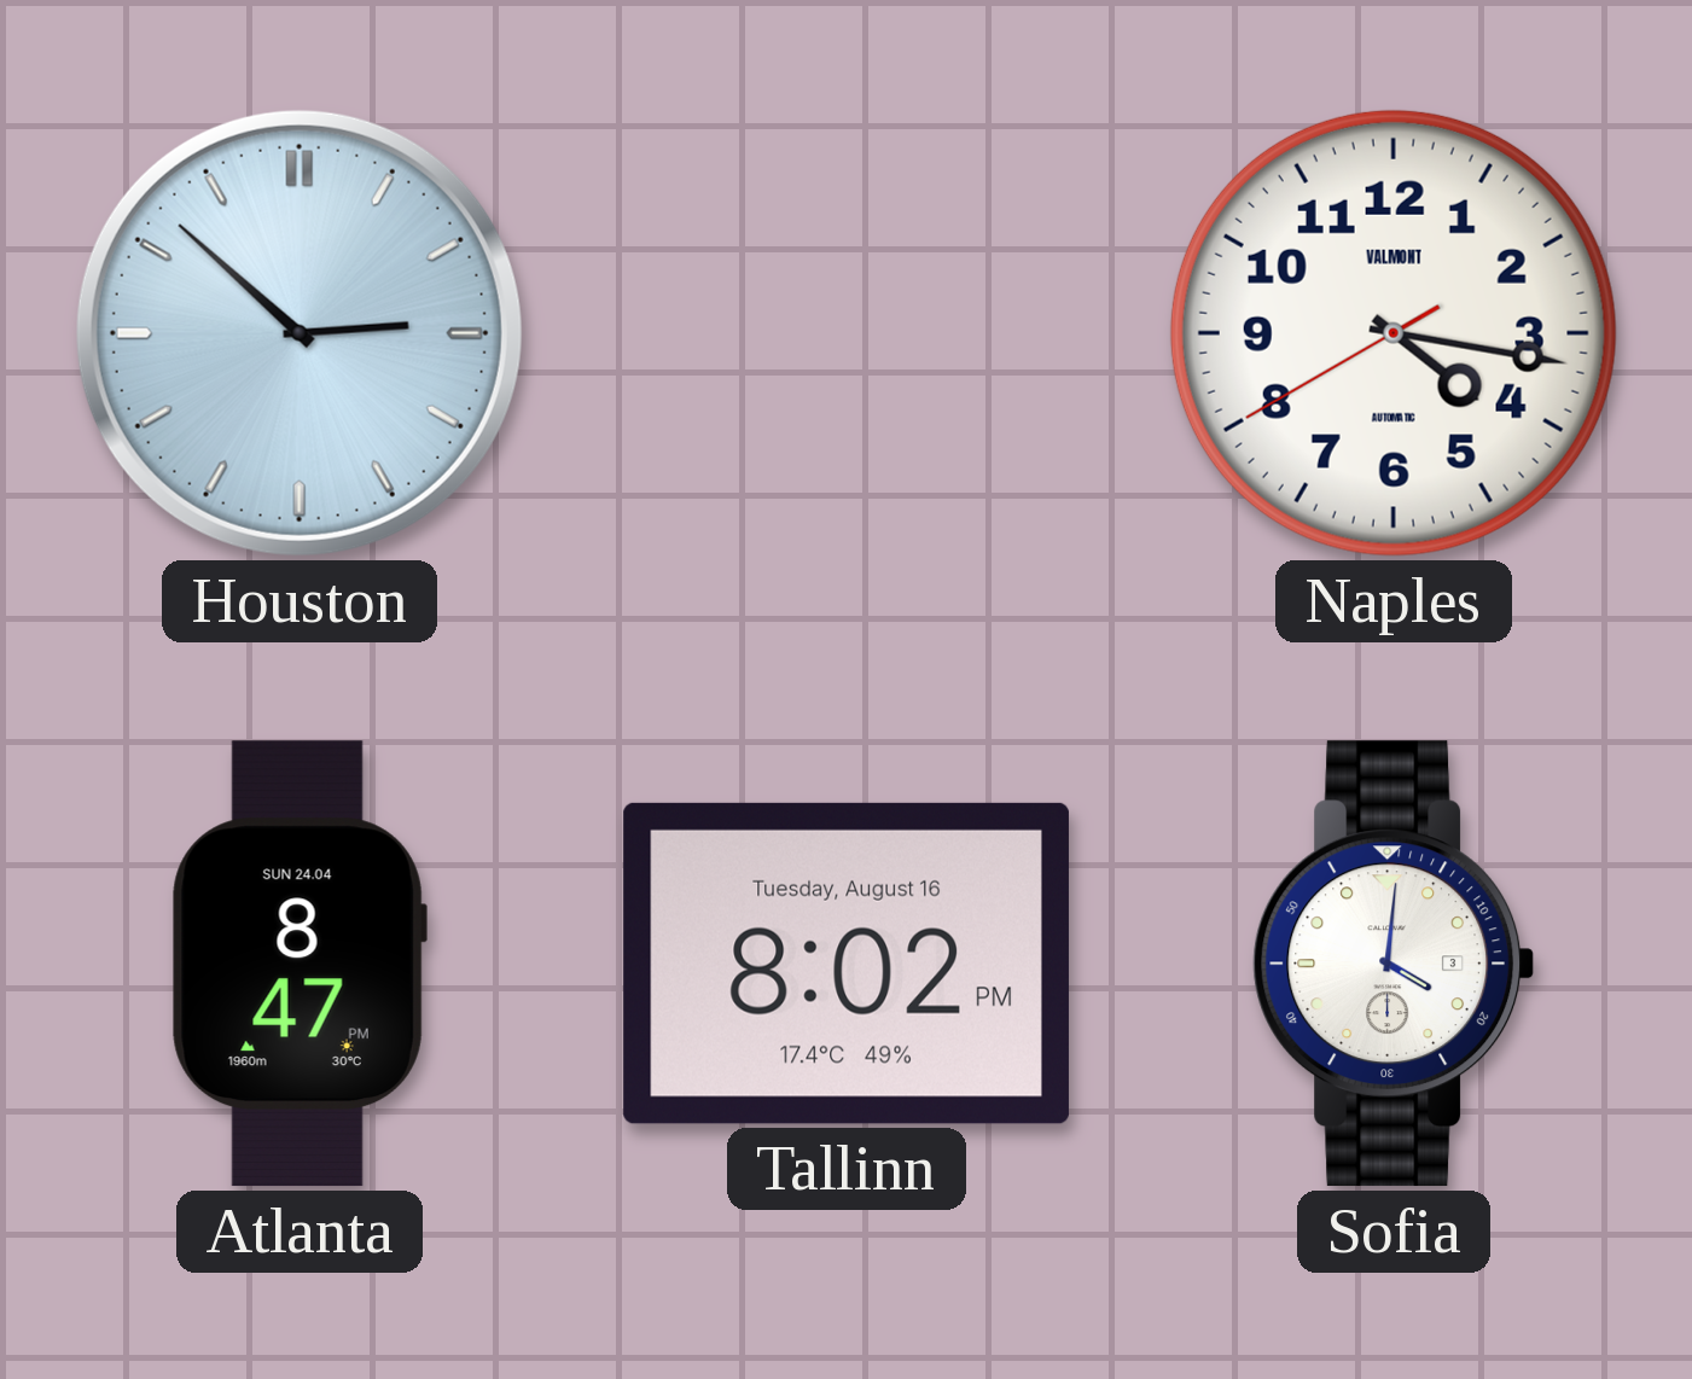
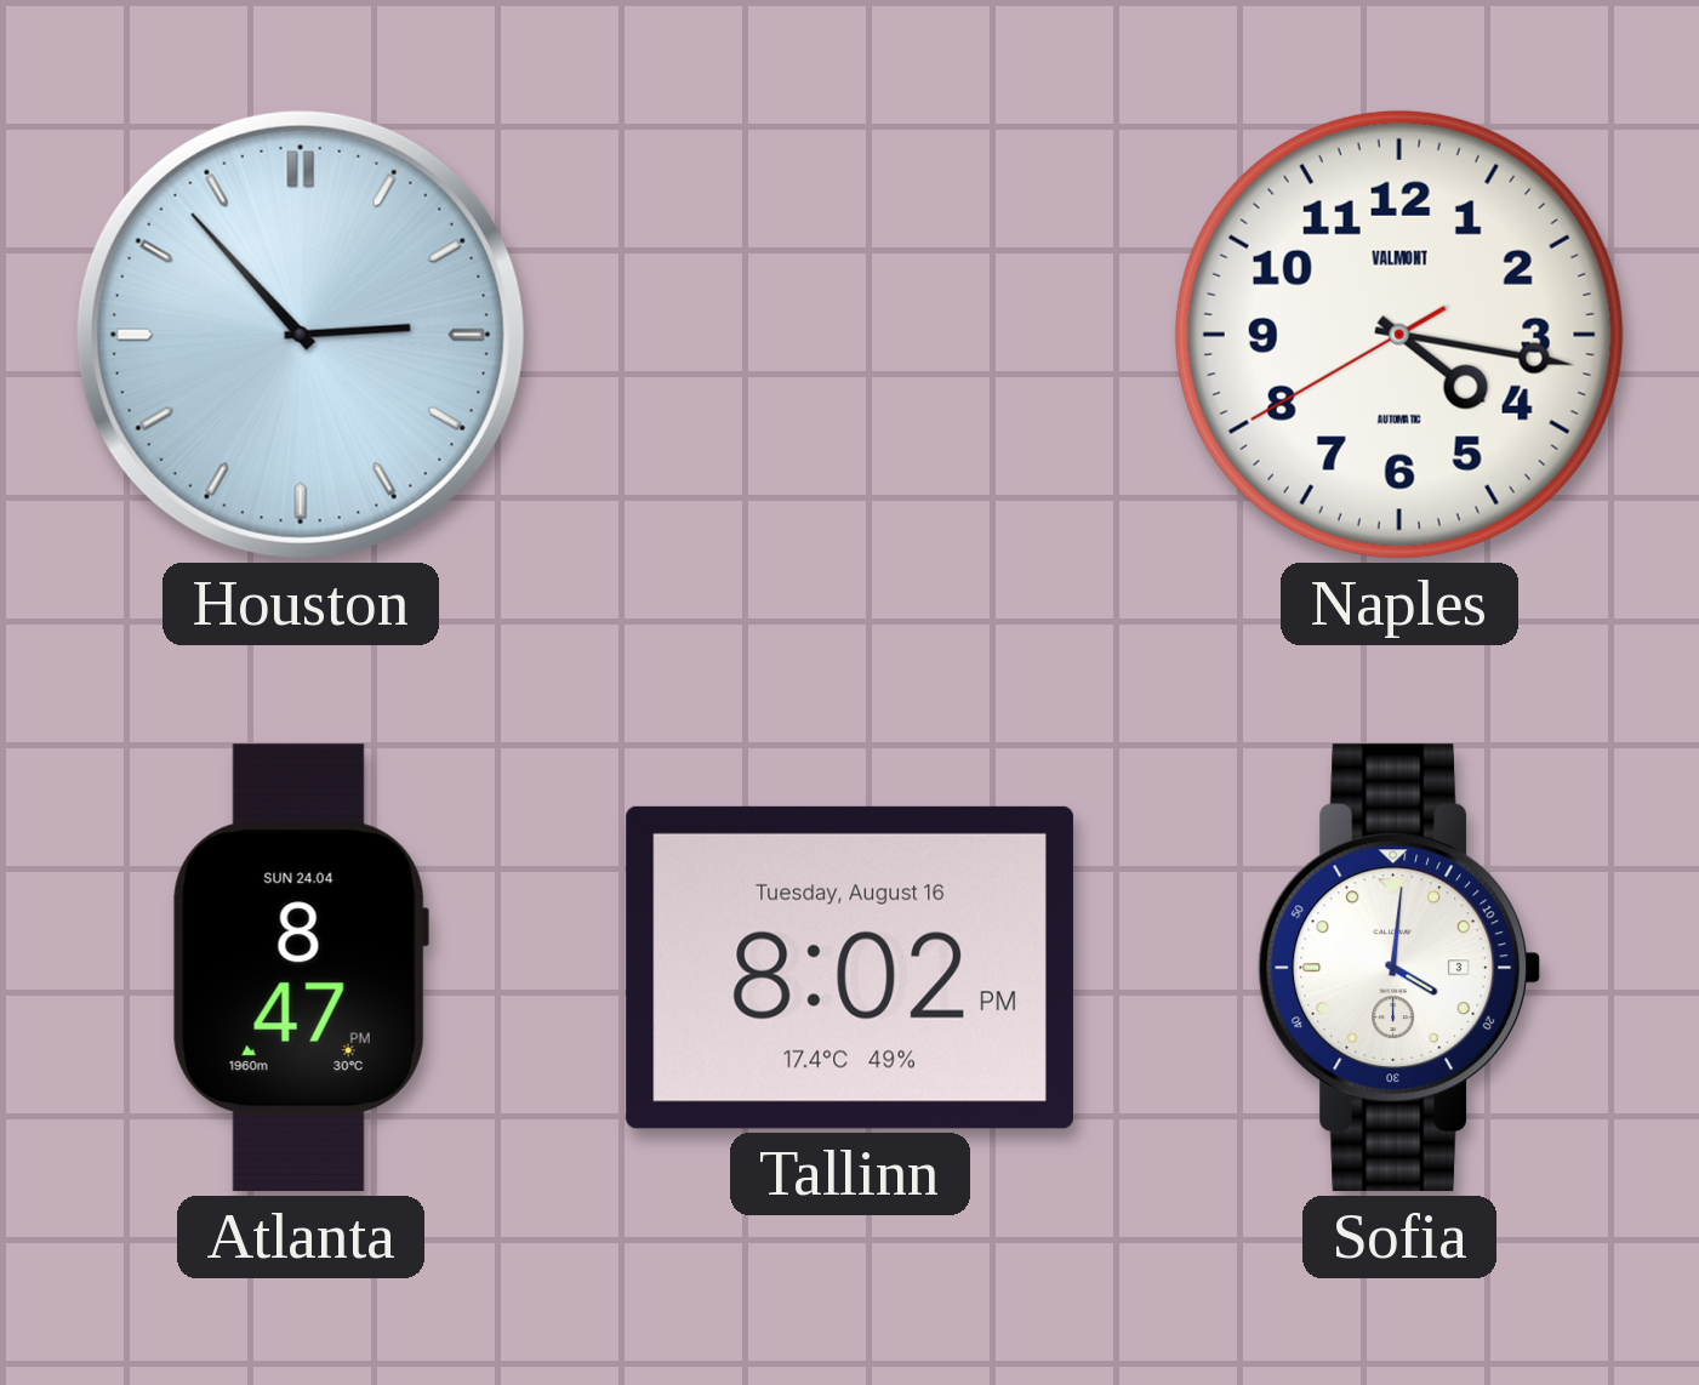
Houston: 2:52 -> 2:53 (301, 335)
